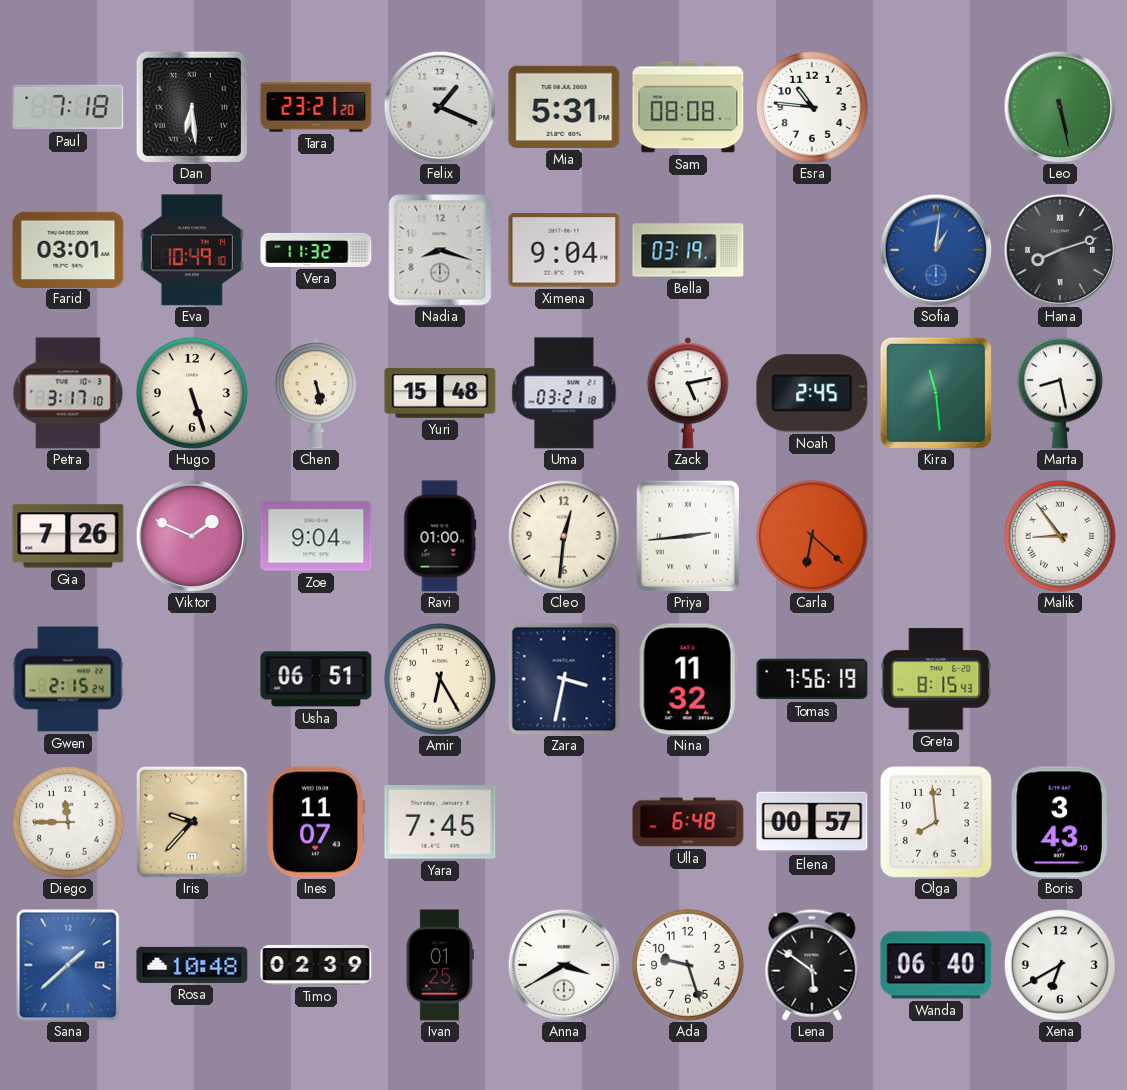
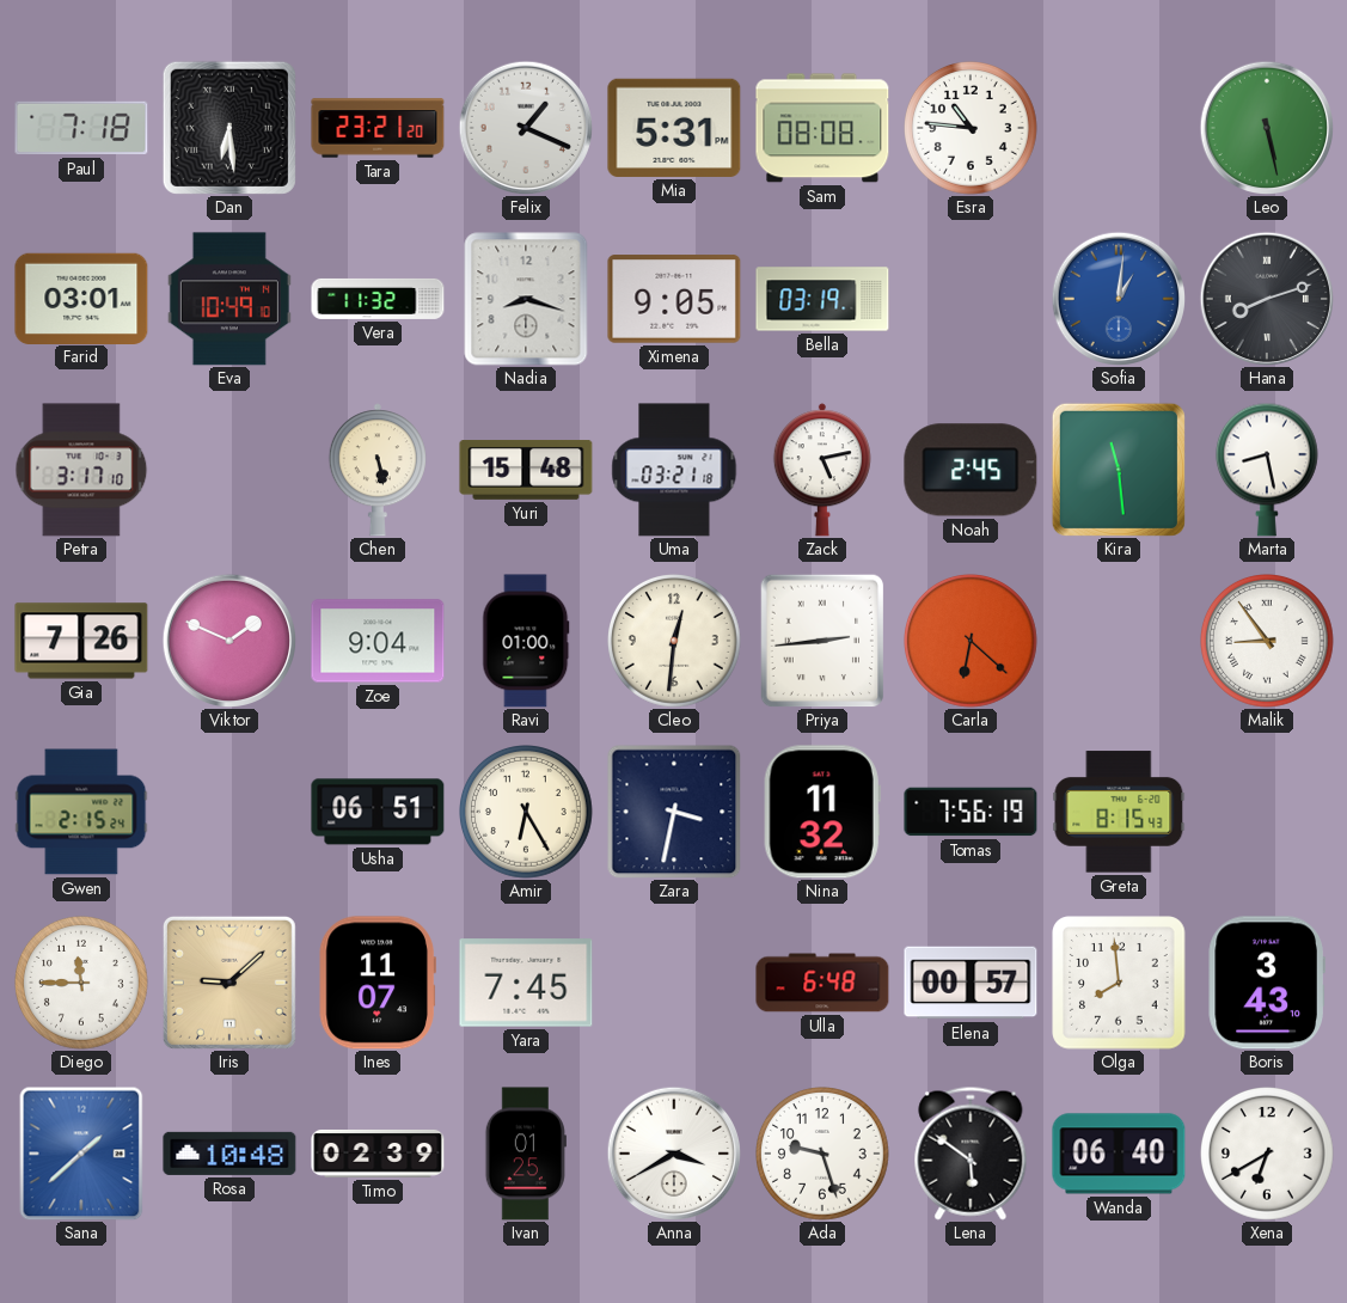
Ximena: 9:04 -> 9:05 (674, 299)
Hugo: 5:27 -> none (193, 394)
Iris: 9:37 -> 9:08 (229, 983)
